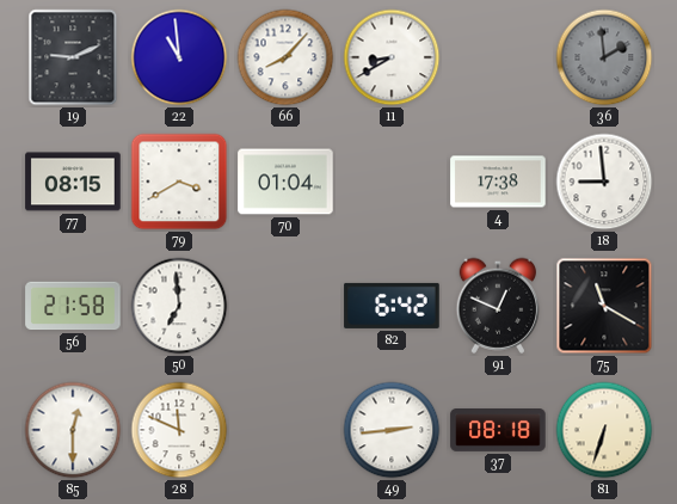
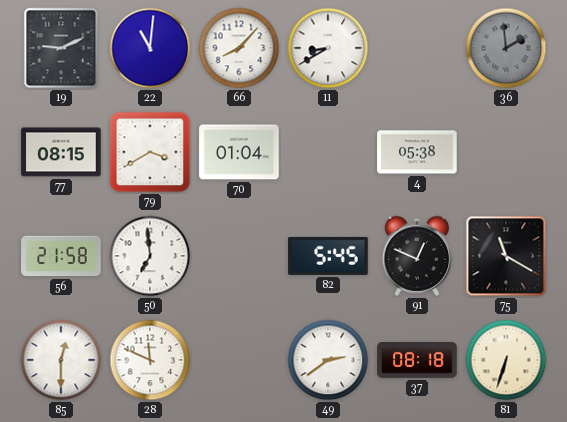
22: 10:59 -> 11:01 (150, 48)
4: 17:38 -> 05:38 (417, 152)
18: 8:59 -> none (604, 182)
82: 6:42 -> 5:45 (328, 256)
49: 2:44 -> 2:39 (328, 360)
